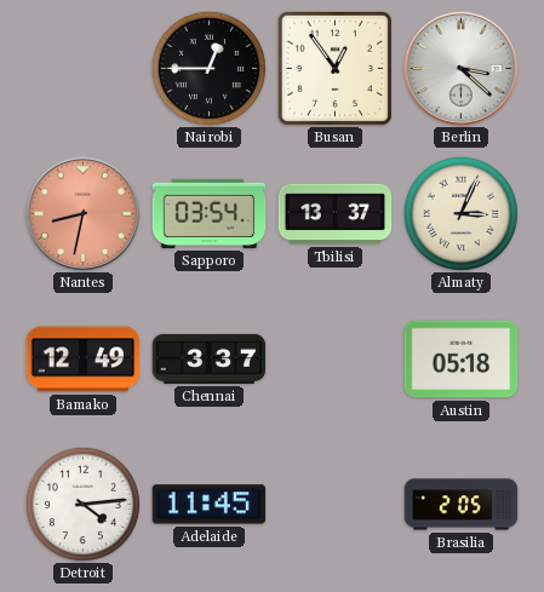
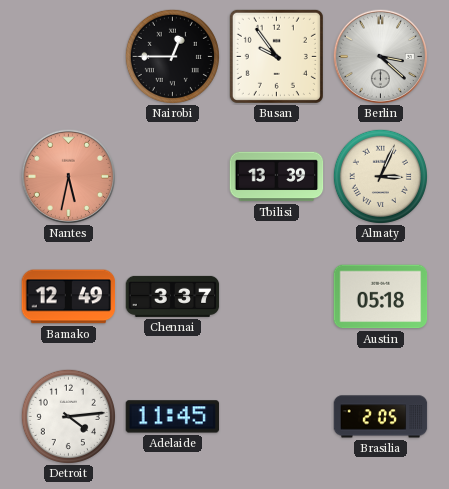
Busan: 12:54 -> 9:54 (276, 56)
Nantes: 8:32 -> 5:32 (68, 176)
Sapporo: 03:54 -> none (210, 213)
Tbilisi: 13:37 -> 13:39 (277, 177)
